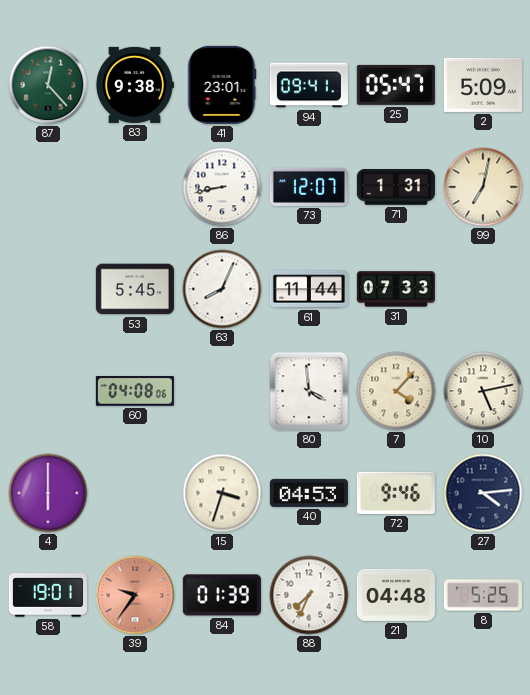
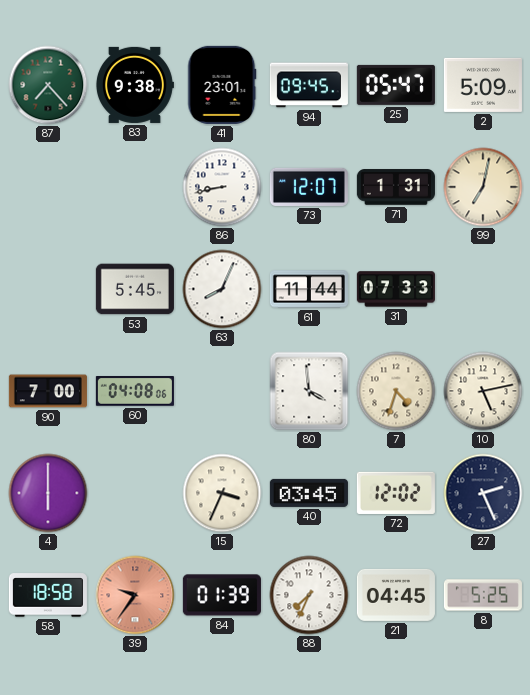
87: 12:23 -> 7:23 (48, 85)
94: 09:41 -> 09:45 (309, 85)
90: none -> 7:00 (48, 391)
7: 4:07 -> 4:33 (396, 391)
15: 3:33 -> 3:34 (222, 493)
40: 04:53 -> 03:45 (309, 493)
72: 9:46 -> 12:02 (396, 493)
27: 4:14 -> 2:26 (483, 493)
58: 19:01 -> 18:58 (48, 595)
21: 04:48 -> 04:45 (396, 595)
